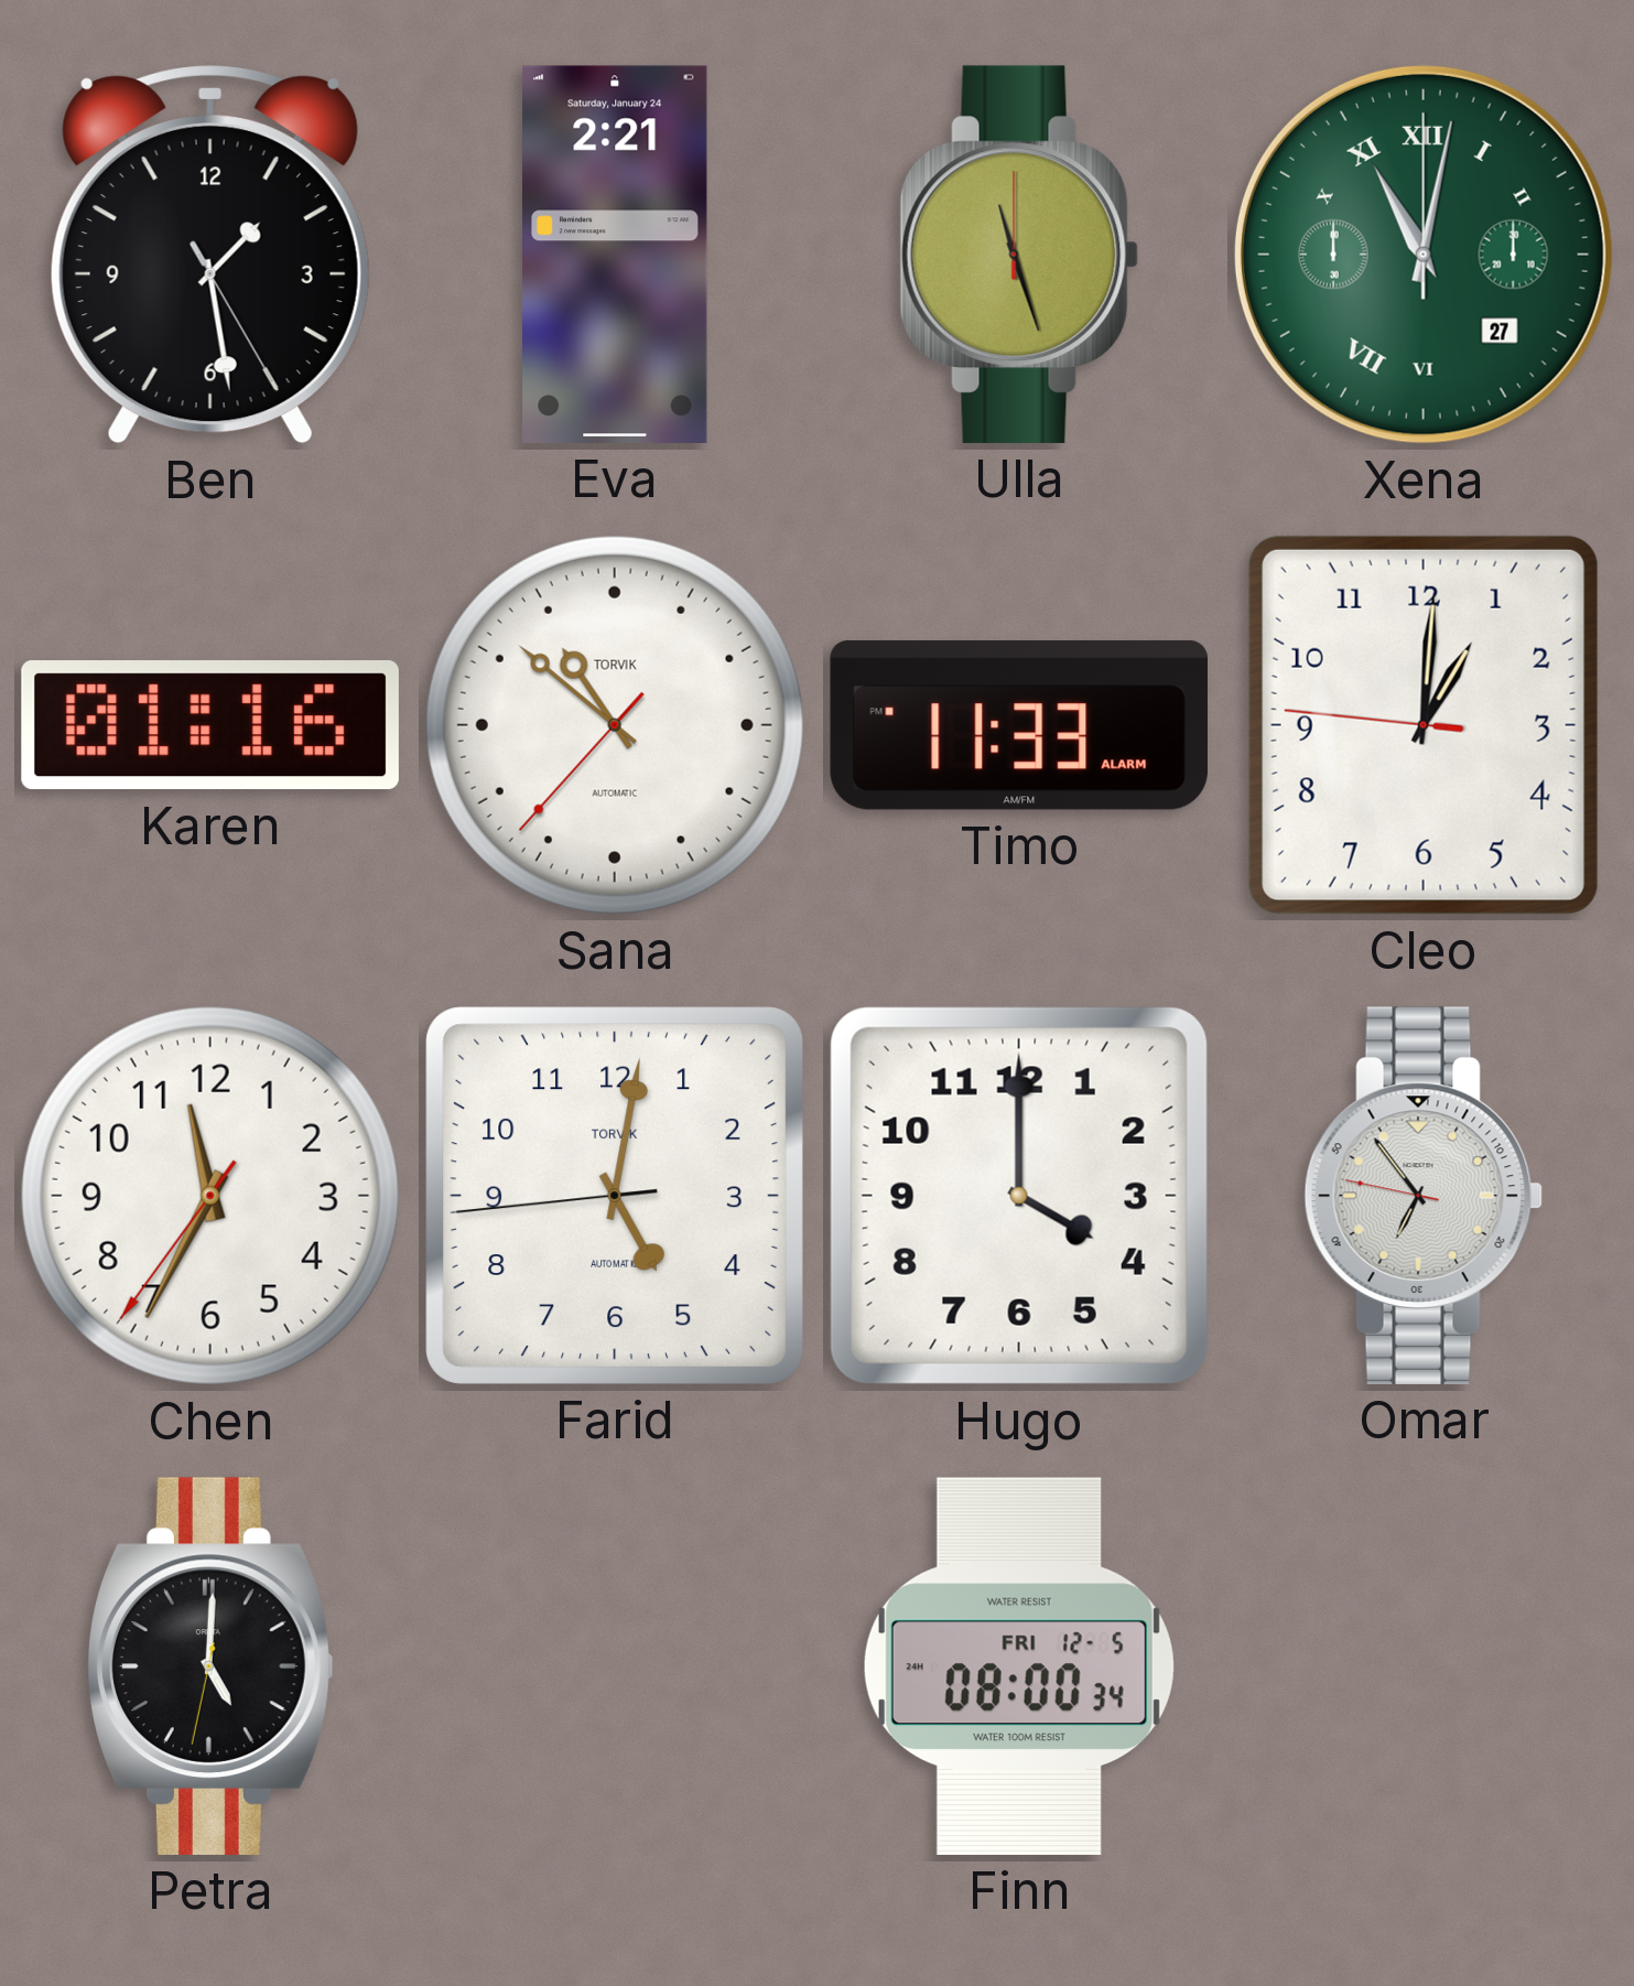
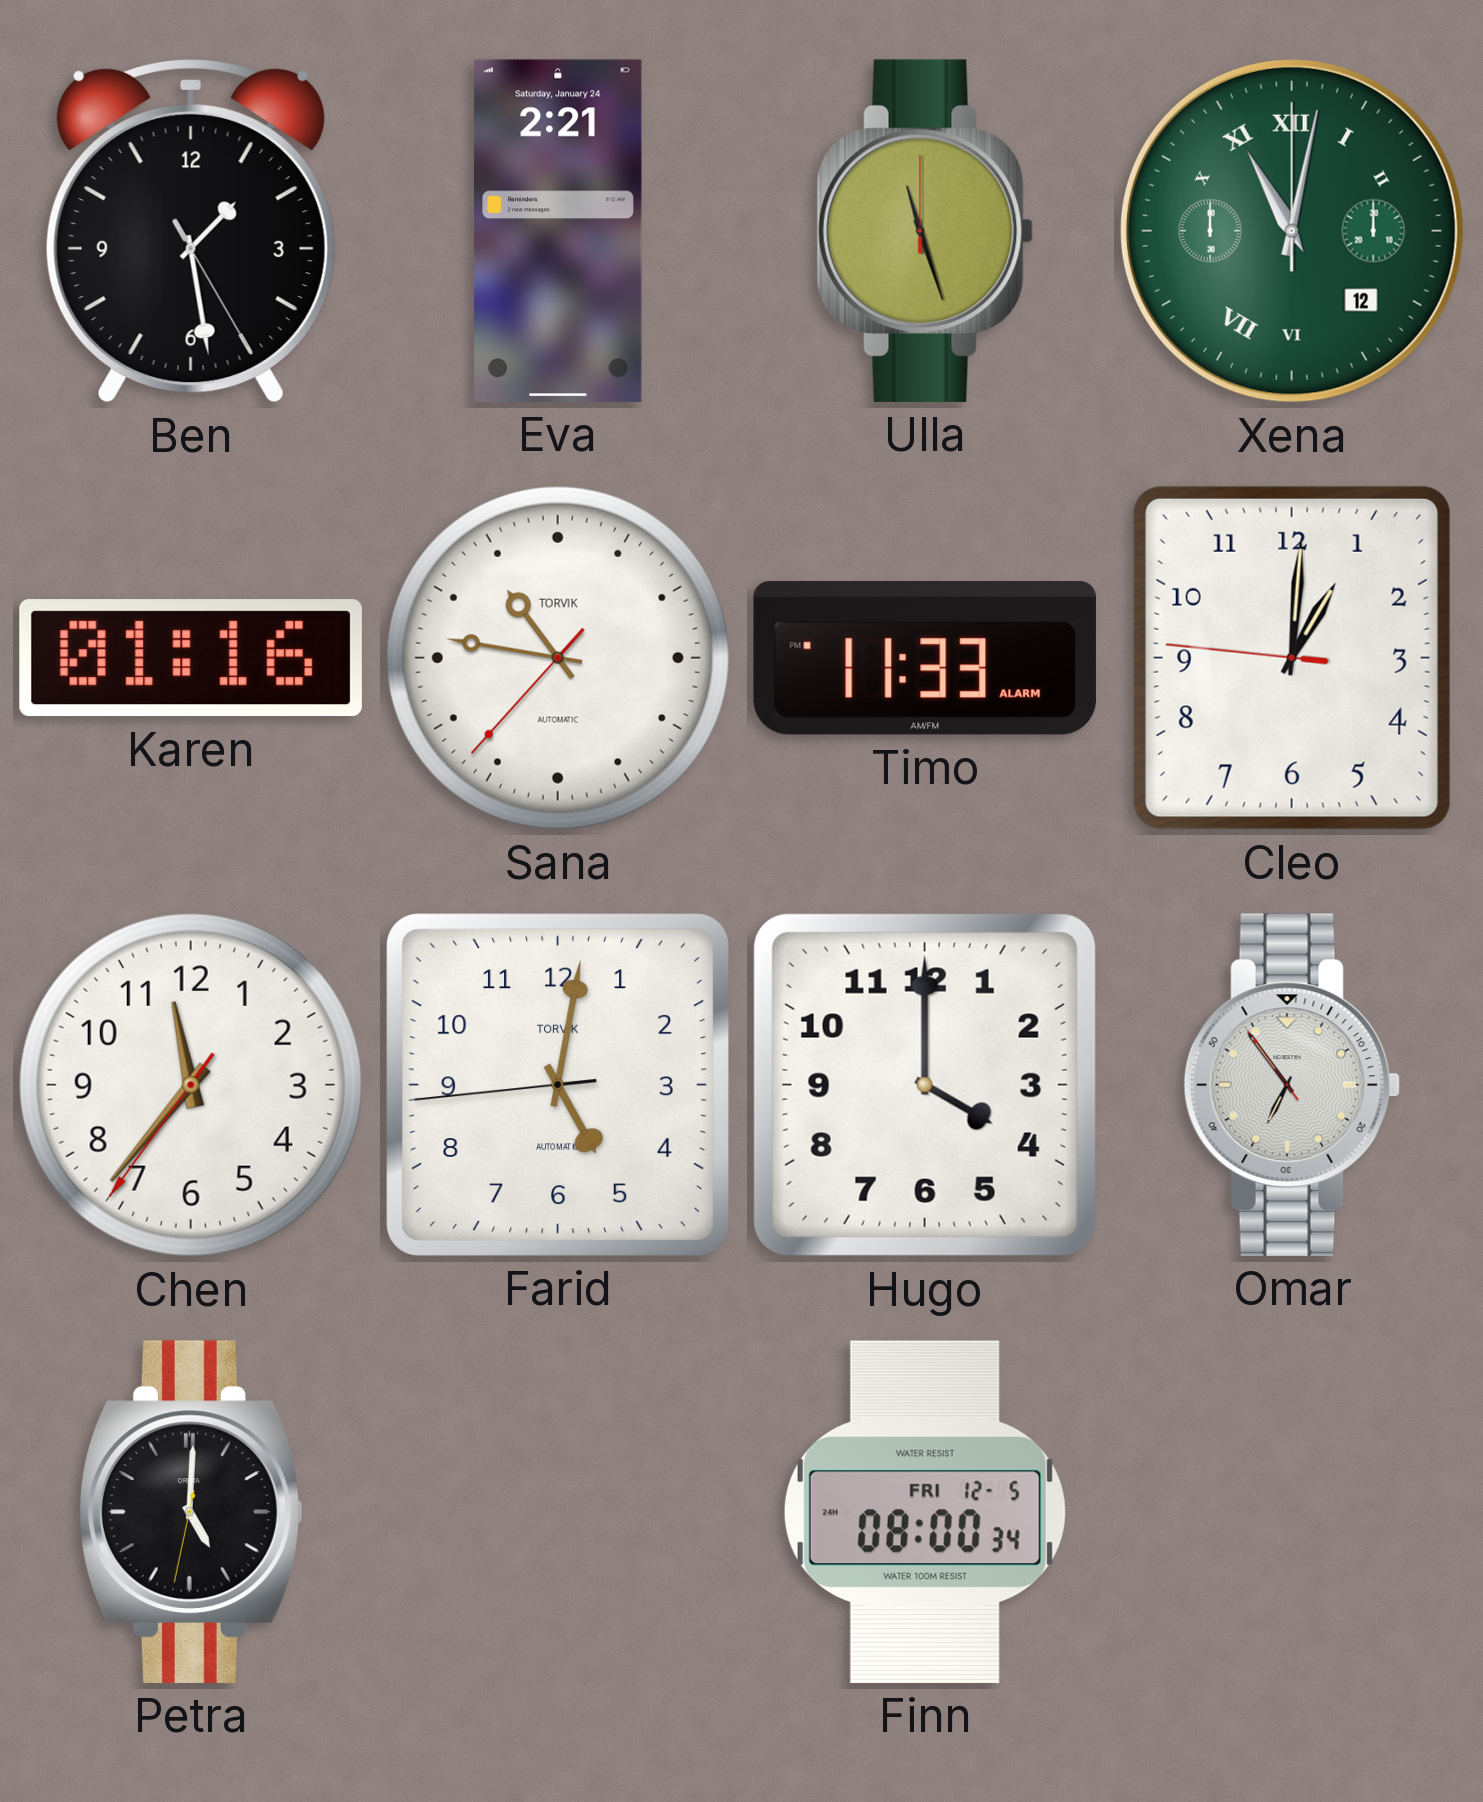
Xena date: 27 -> 12 (1292, 231)
Sana: 10:51 -> 10:46 (558, 658)
Chen: 11:34 -> 11:36 (191, 1085)
Omar: 6:53:47 -> 6:53:54 (1292, 1085)
